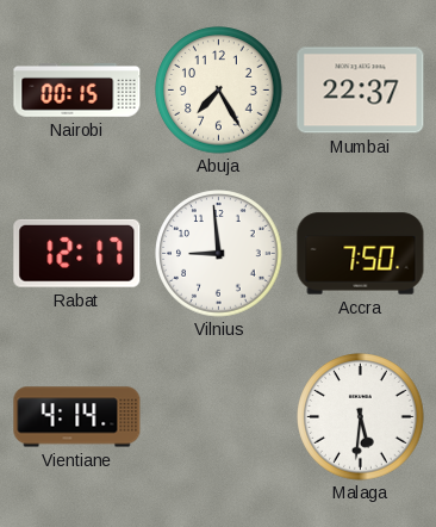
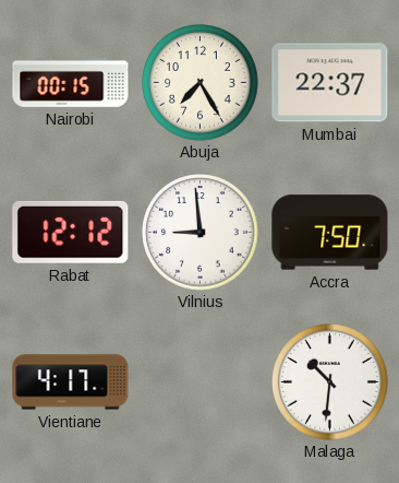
Rabat: 12:17 -> 12:12 (71, 232)
Vientiane: 4:14 -> 4:17 (71, 382)
Malaga: 5:31 -> 10:31 (330, 382)
